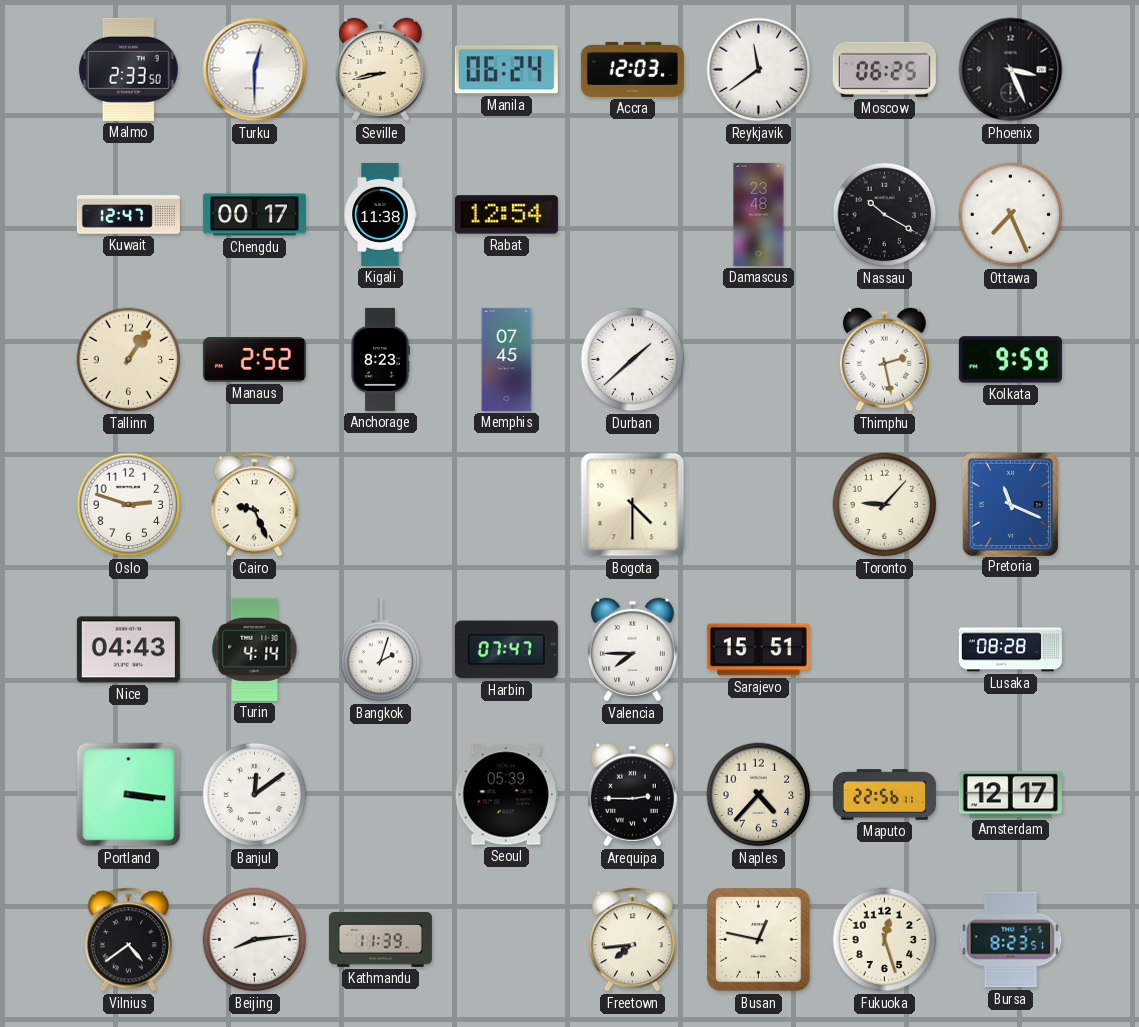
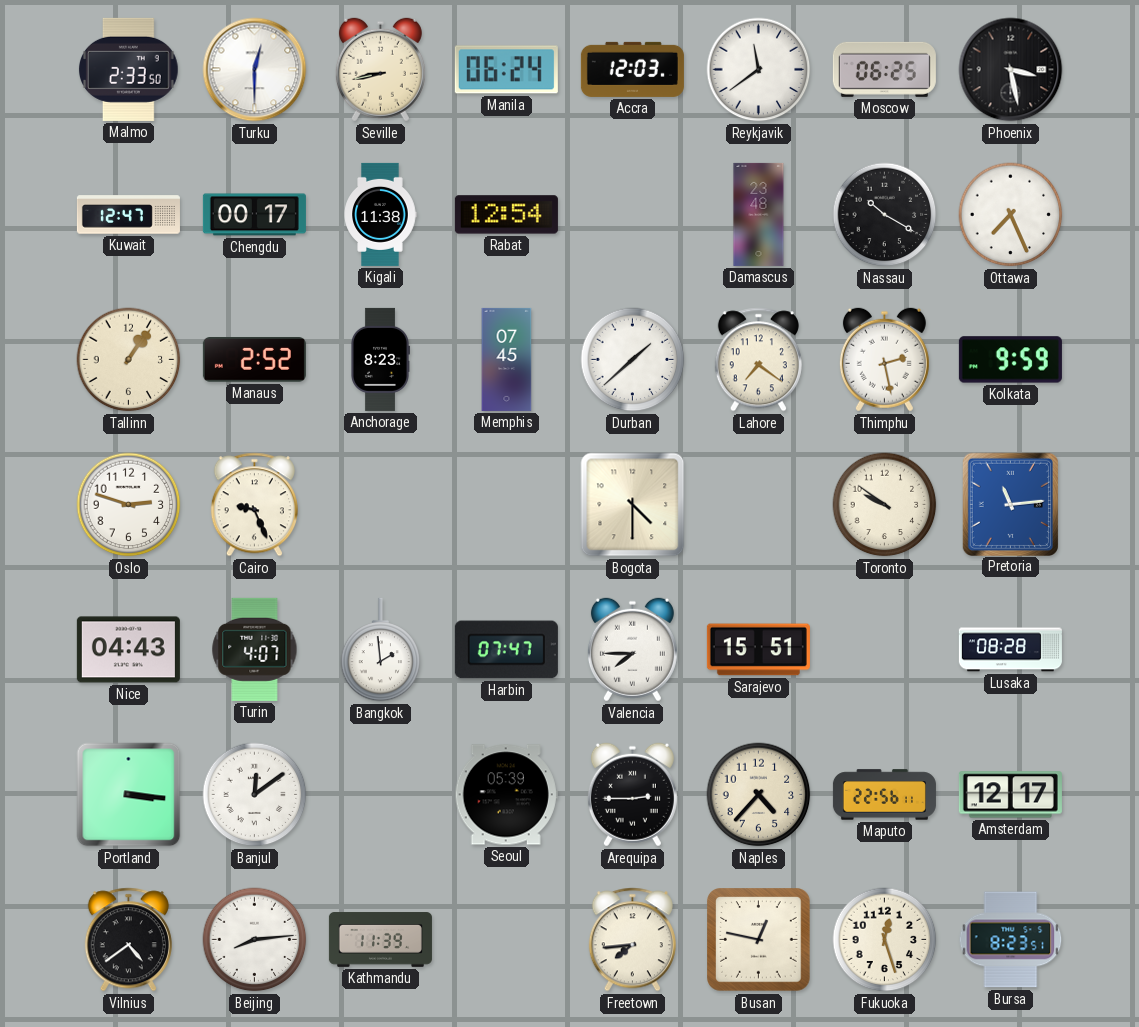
Phoenix: 3:26 -> 3:28 (1011, 70)
Lahore: none -> 7:21 (758, 360)
Toronto: 9:07 -> 9:51 (885, 505)
Pretoria: 11:19 -> 11:14 (1010, 504)
Turin: 4:14 -> 4:07 (255, 649)
Bangkok: 2:03 -> 1:59 (381, 650)
